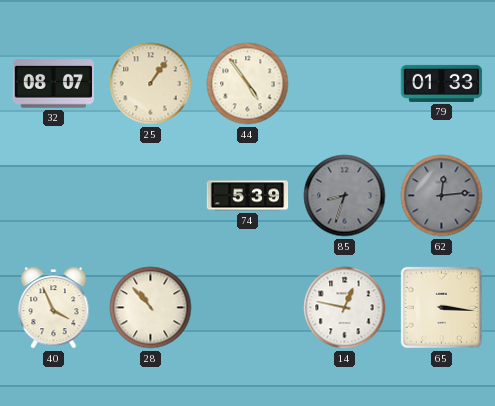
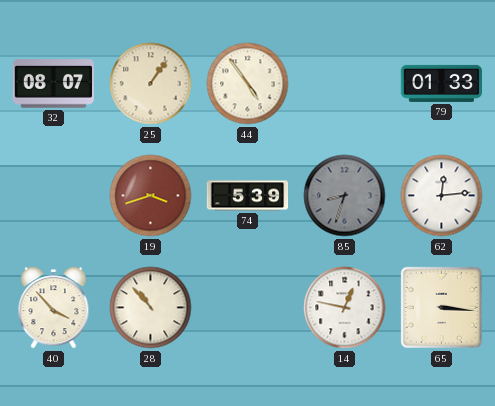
19: none -> 3:42 (151, 196)
62 dial: grey -> white (442, 196)
40: 3:56 -> 3:53 (54, 308)
